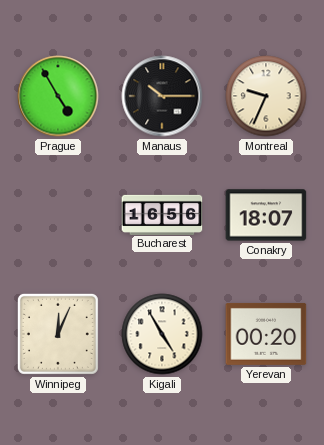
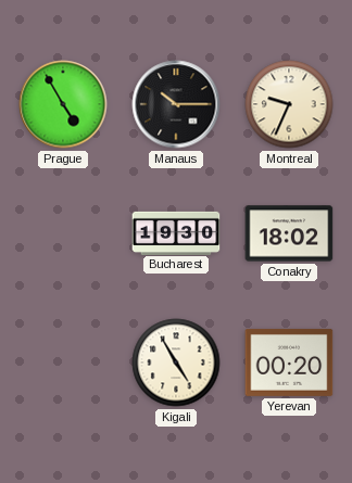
Bucharest: 16:56 -> 19:30 (176, 232)
Conakry: 18:07 -> 18:02 (289, 233)
Winnipeg: 12:04 -> none (58, 334)
